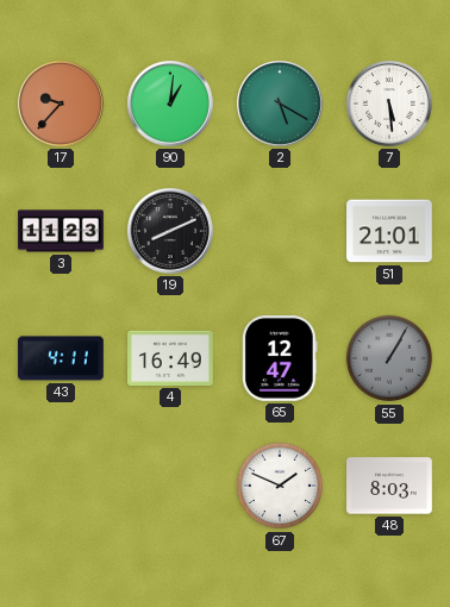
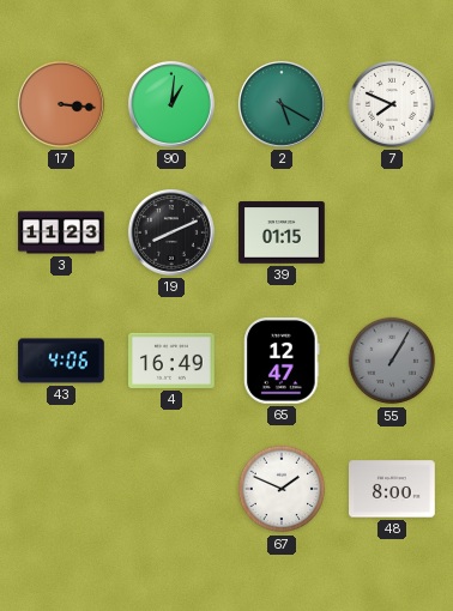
17: 9:37 -> 3:16 (61, 105)
7: 5:29 -> 7:49 (392, 105)
39: none -> 01:15 (282, 232)
51: 21:01 -> none (389, 231)
43: 4:11 -> 4:06 (61, 361)
48: 8:03 -> 8:00 (392, 489)
